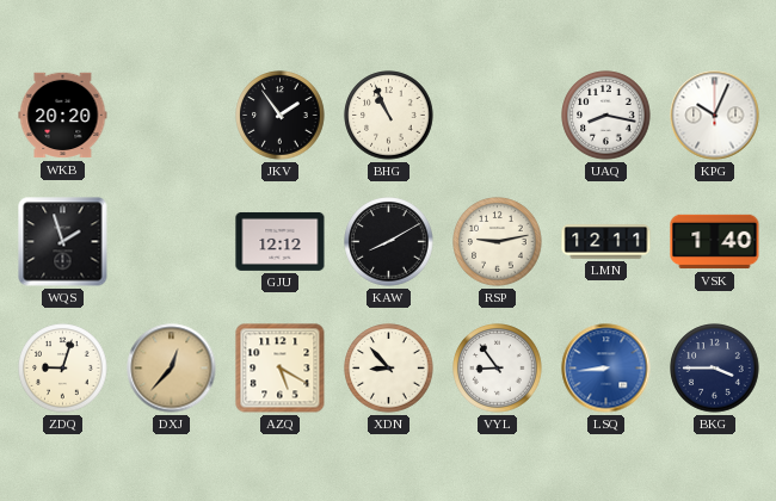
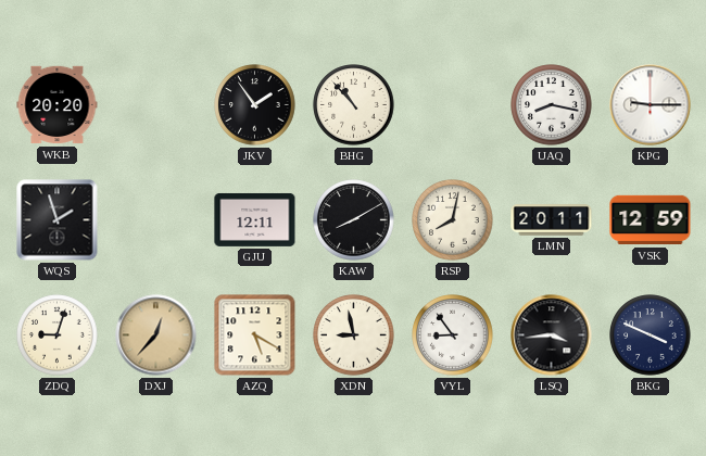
BHG: 10:56 -> 10:53 (354, 105)
KPG: 10:04 -> 9:15 (651, 105)
GJU: 12:12 -> 12:11 (255, 219)
RSP: 9:13 -> 8:02 (453, 220)
LMN: 12:11 -> 20:11 (552, 220)
VSK: 1:40 -> 12:59 (651, 220)
XDN: 8:53 -> 8:58 (354, 335)
LSQ: 8:44 -> 3:44 (552, 335)
LSQ dial: blue -> black (552, 335)
BKG: 3:45 -> 3:49 (651, 335)
